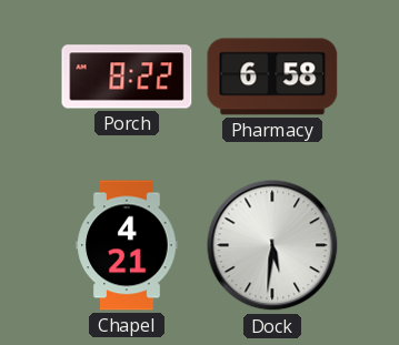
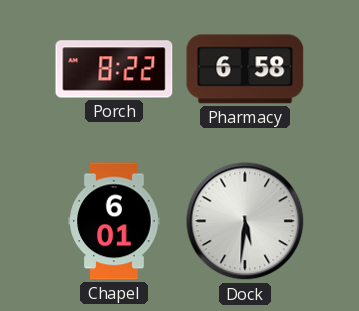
Chapel: 4:21 -> 6:01 (114, 221)
